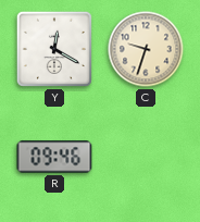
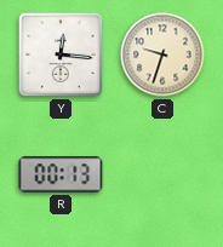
Y: 12:20 -> 12:16 (61, 54)
R: 09:46 -> 00:13 (61, 174)
